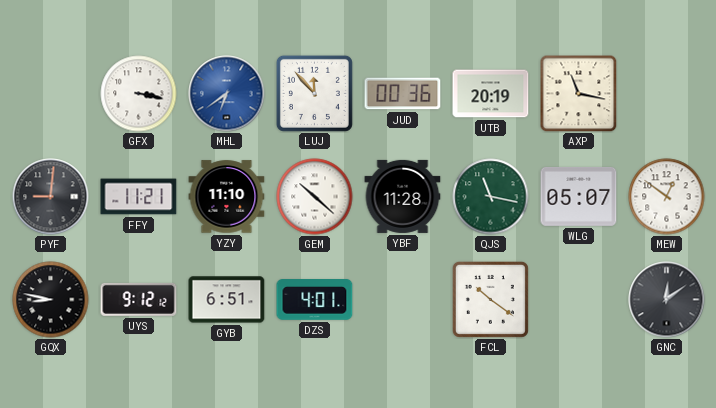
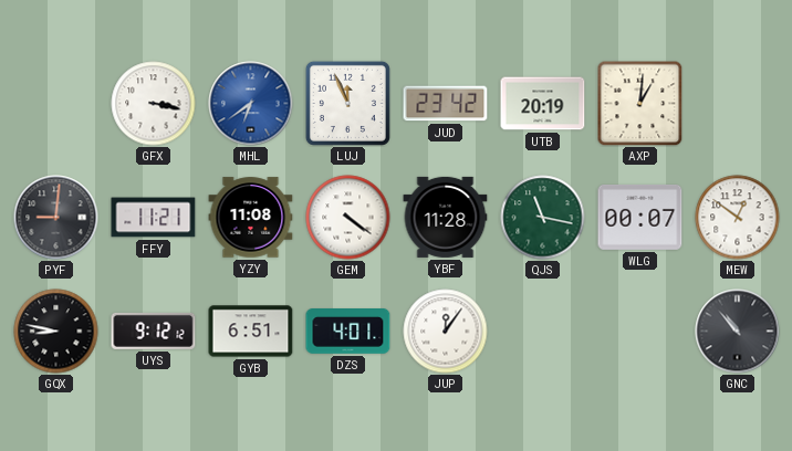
LUJ: 11:53 -> 11:56 (347, 103)
JUD: 00:36 -> 23:42 (446, 104)
AXP: 11:17 -> 1:01 (639, 103)
YZY: 11:10 -> 11:08 (251, 218)
GEM: 10:22 -> 4:21 (348, 218)
WLG: 05:07 -> 00:07 (640, 217)
JUP: none -> 12:06 (446, 332)
FCL: 10:21 -> none (490, 299)
GNC: 12:09 -> 10:53 (738, 332)
